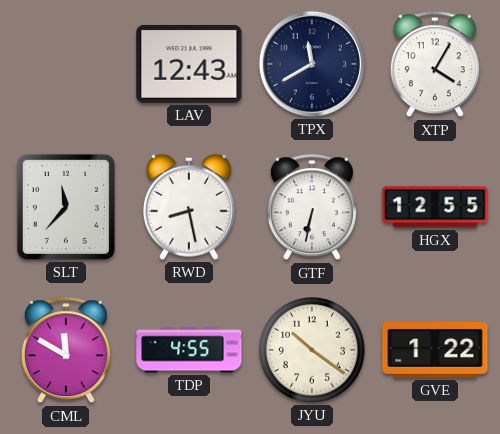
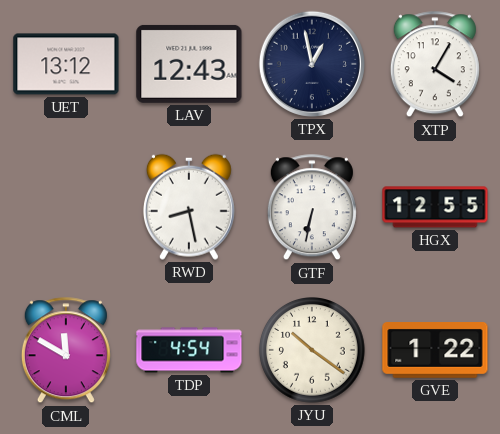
UET: none -> 13:12 (66, 64)
TPX: 11:40 -> 12:58 (312, 64)
SLT: 11:37 -> none (66, 207)
TDP: 4:55 -> 4:54 (189, 350)
